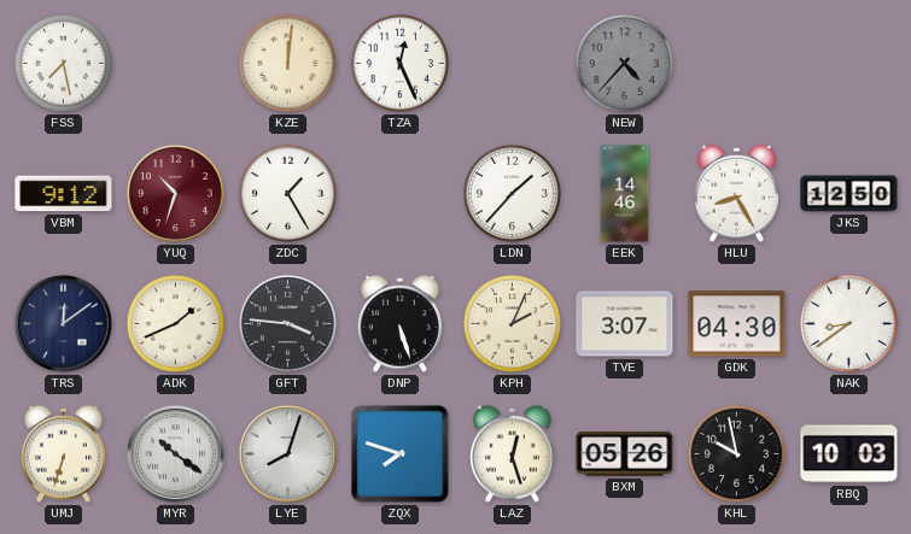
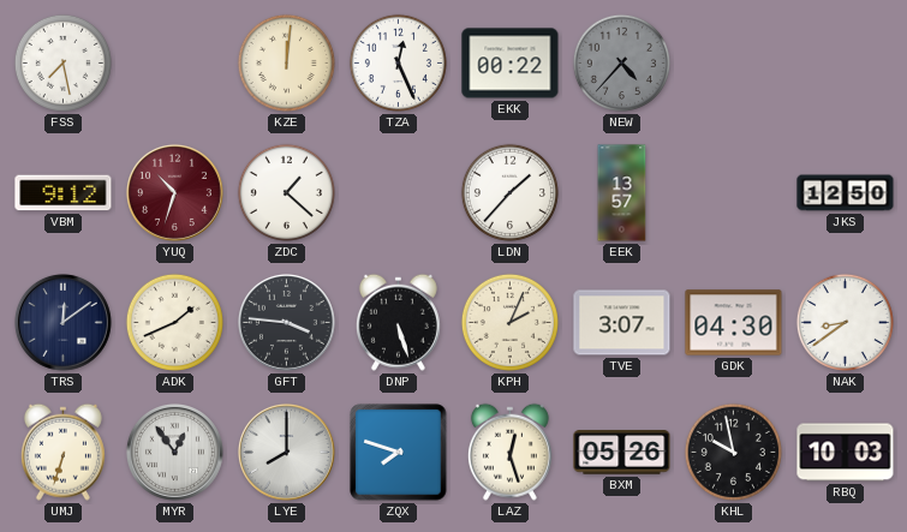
EKK: none -> 00:22 (511, 64)
ZDC: 1:25 -> 1:22 (286, 192)
EEK: 14:46 -> 13:57 (622, 193)
HLU: 8:25 -> none (736, 193)
MYR: 10:21 -> 12:54 (174, 452)
LYE: 8:03 -> 8:00 (286, 452)
